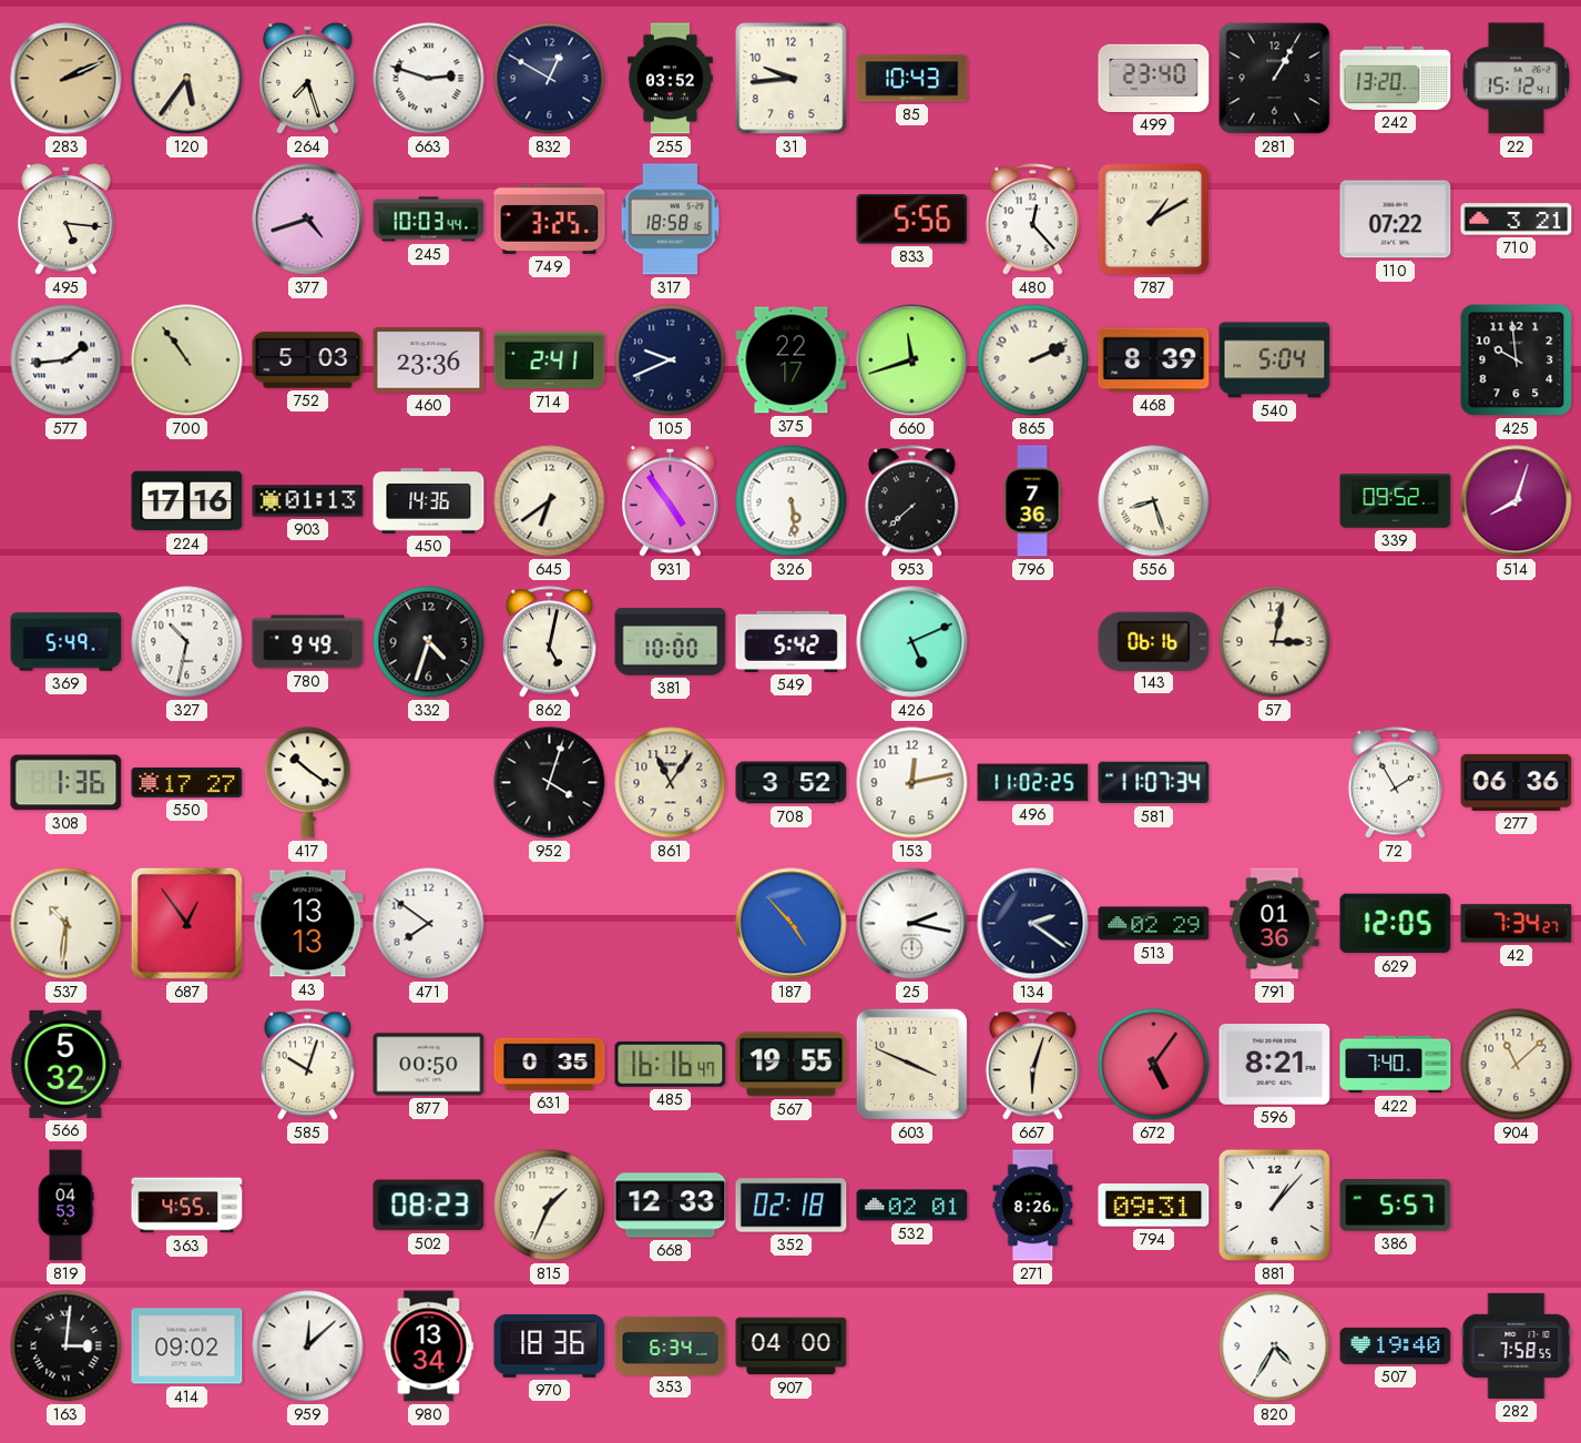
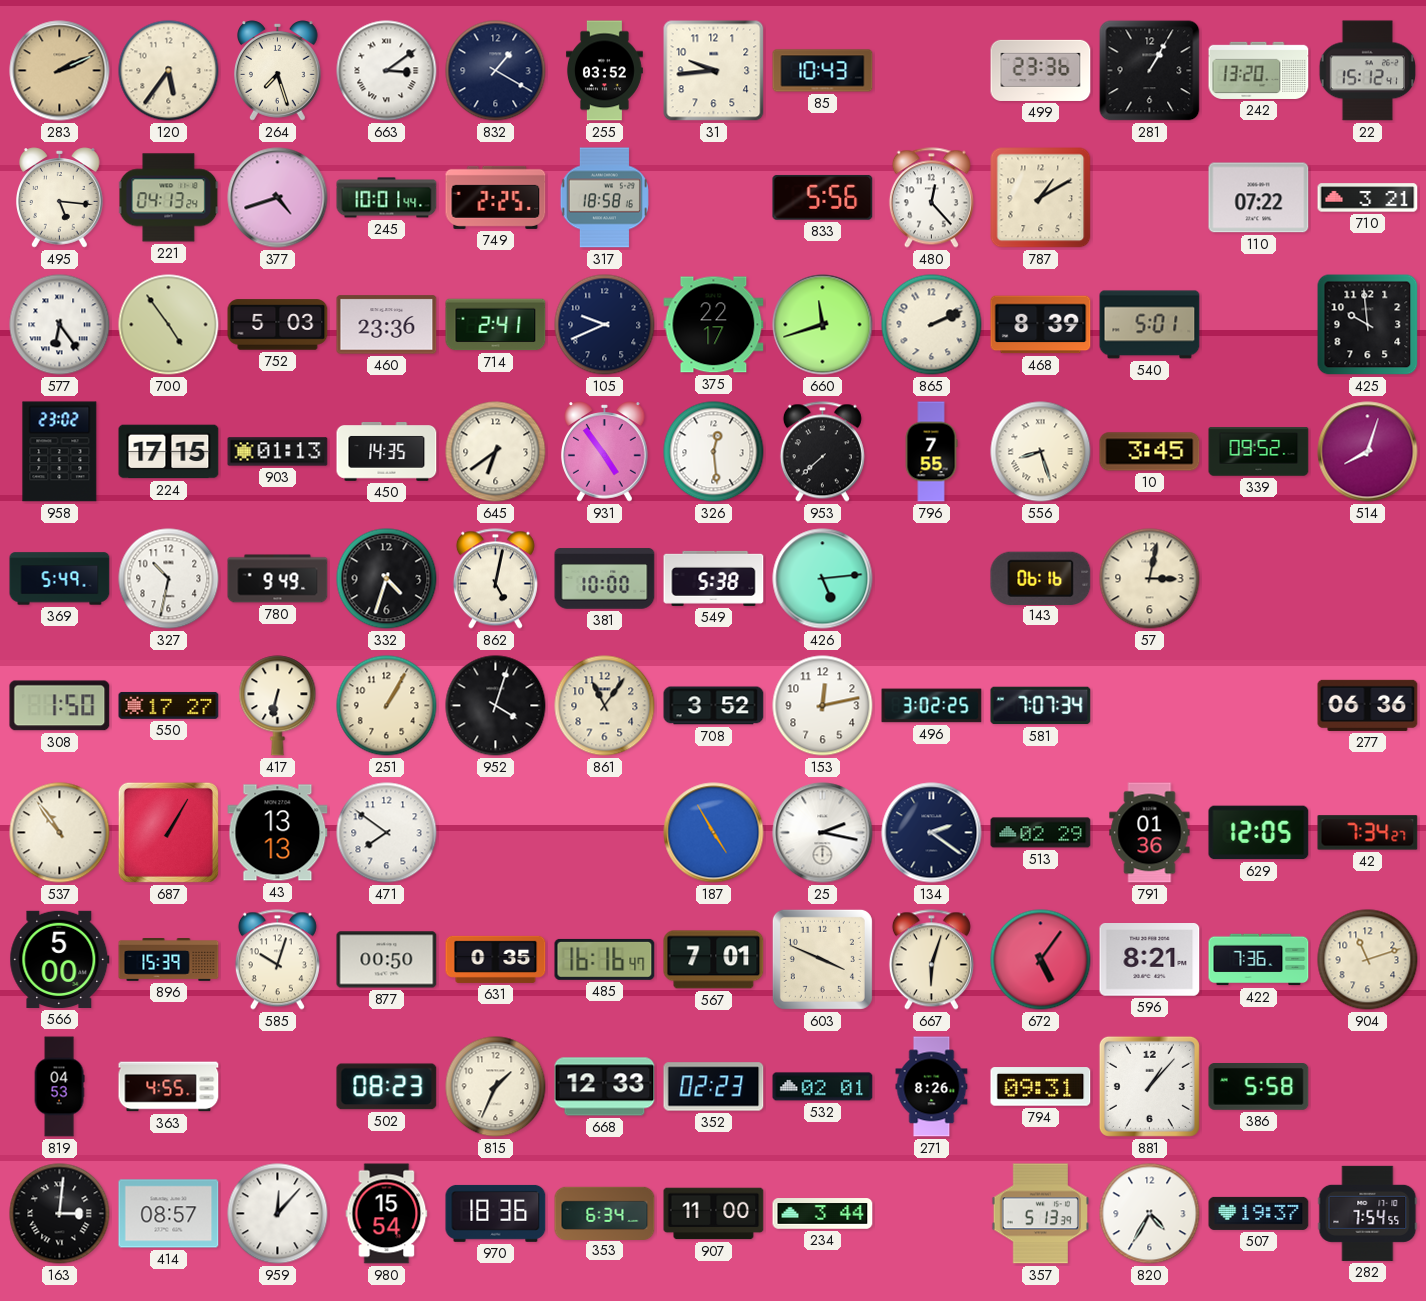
663: 2:48 -> 3:09 (387, 71)
832: 12:50 -> 1:20 (496, 71)
499: 23:40 -> 23:36 (1041, 70)
221: none -> 04:13 (169, 198)
245: 10:03 -> 10:01 (387, 198)
749: 3:25 -> 2:25 (496, 197)
577: 1:44 -> 6:24 (60, 325)
700: 10:54 -> 4:54 (169, 325)
540: 5:04 -> 5:01 (1150, 325)
958: none -> 23:02 (60, 452)
224: 17:16 -> 17:15 (169, 452)
450: 14:36 -> 14:35 (387, 452)
326: 5:29 -> 12:29 (714, 452)
796: 7:36 -> 7:55 (931, 452)
10: none -> 3:45 (1150, 452)
549: 5:42 -> 5:38 (714, 578)
426: 5:11 -> 5:14 (823, 579)
308: 1:36 -> 1:50 (60, 706)
417: 10:21 -> 6:32 (278, 706)
251: none -> 1:05 (387, 706)
496: 11:02 -> 3:02 (932, 706)
581: 11:07 -> 7:07 (1041, 706)
72: 1:55 -> none (1395, 783)
537: 10:31 -> 10:54 (60, 833)
687: 12:54 -> 1:05 (168, 832)
187: 4:53 -> 4:55 (714, 833)
566: 5:32 -> 5:00 (60, 959)
896: none -> 15:39 (169, 960)
567: 19:55 -> 7:01 (714, 960)
422: 7:40 -> 7:36 (1259, 960)
904: 11:08 -> 11:12 (1368, 960)
352: 02:18 -> 02:23 (714, 1087)
386: 5:57 -> 5:58 (1259, 1087)
414: 09:02 -> 08:57 (169, 1214)
959: 12:08 -> 12:07 (278, 1214)
980: 13:34 -> 15:54 (387, 1214)
907: 04:00 -> 11:00 (714, 1214)
234: none -> 3:44 (823, 1214)
357: none -> 5:13 (1040, 1214)
507: 19:40 -> 19:37 (1259, 1213)
282: 7:58 -> 7:54 (1368, 1213)
